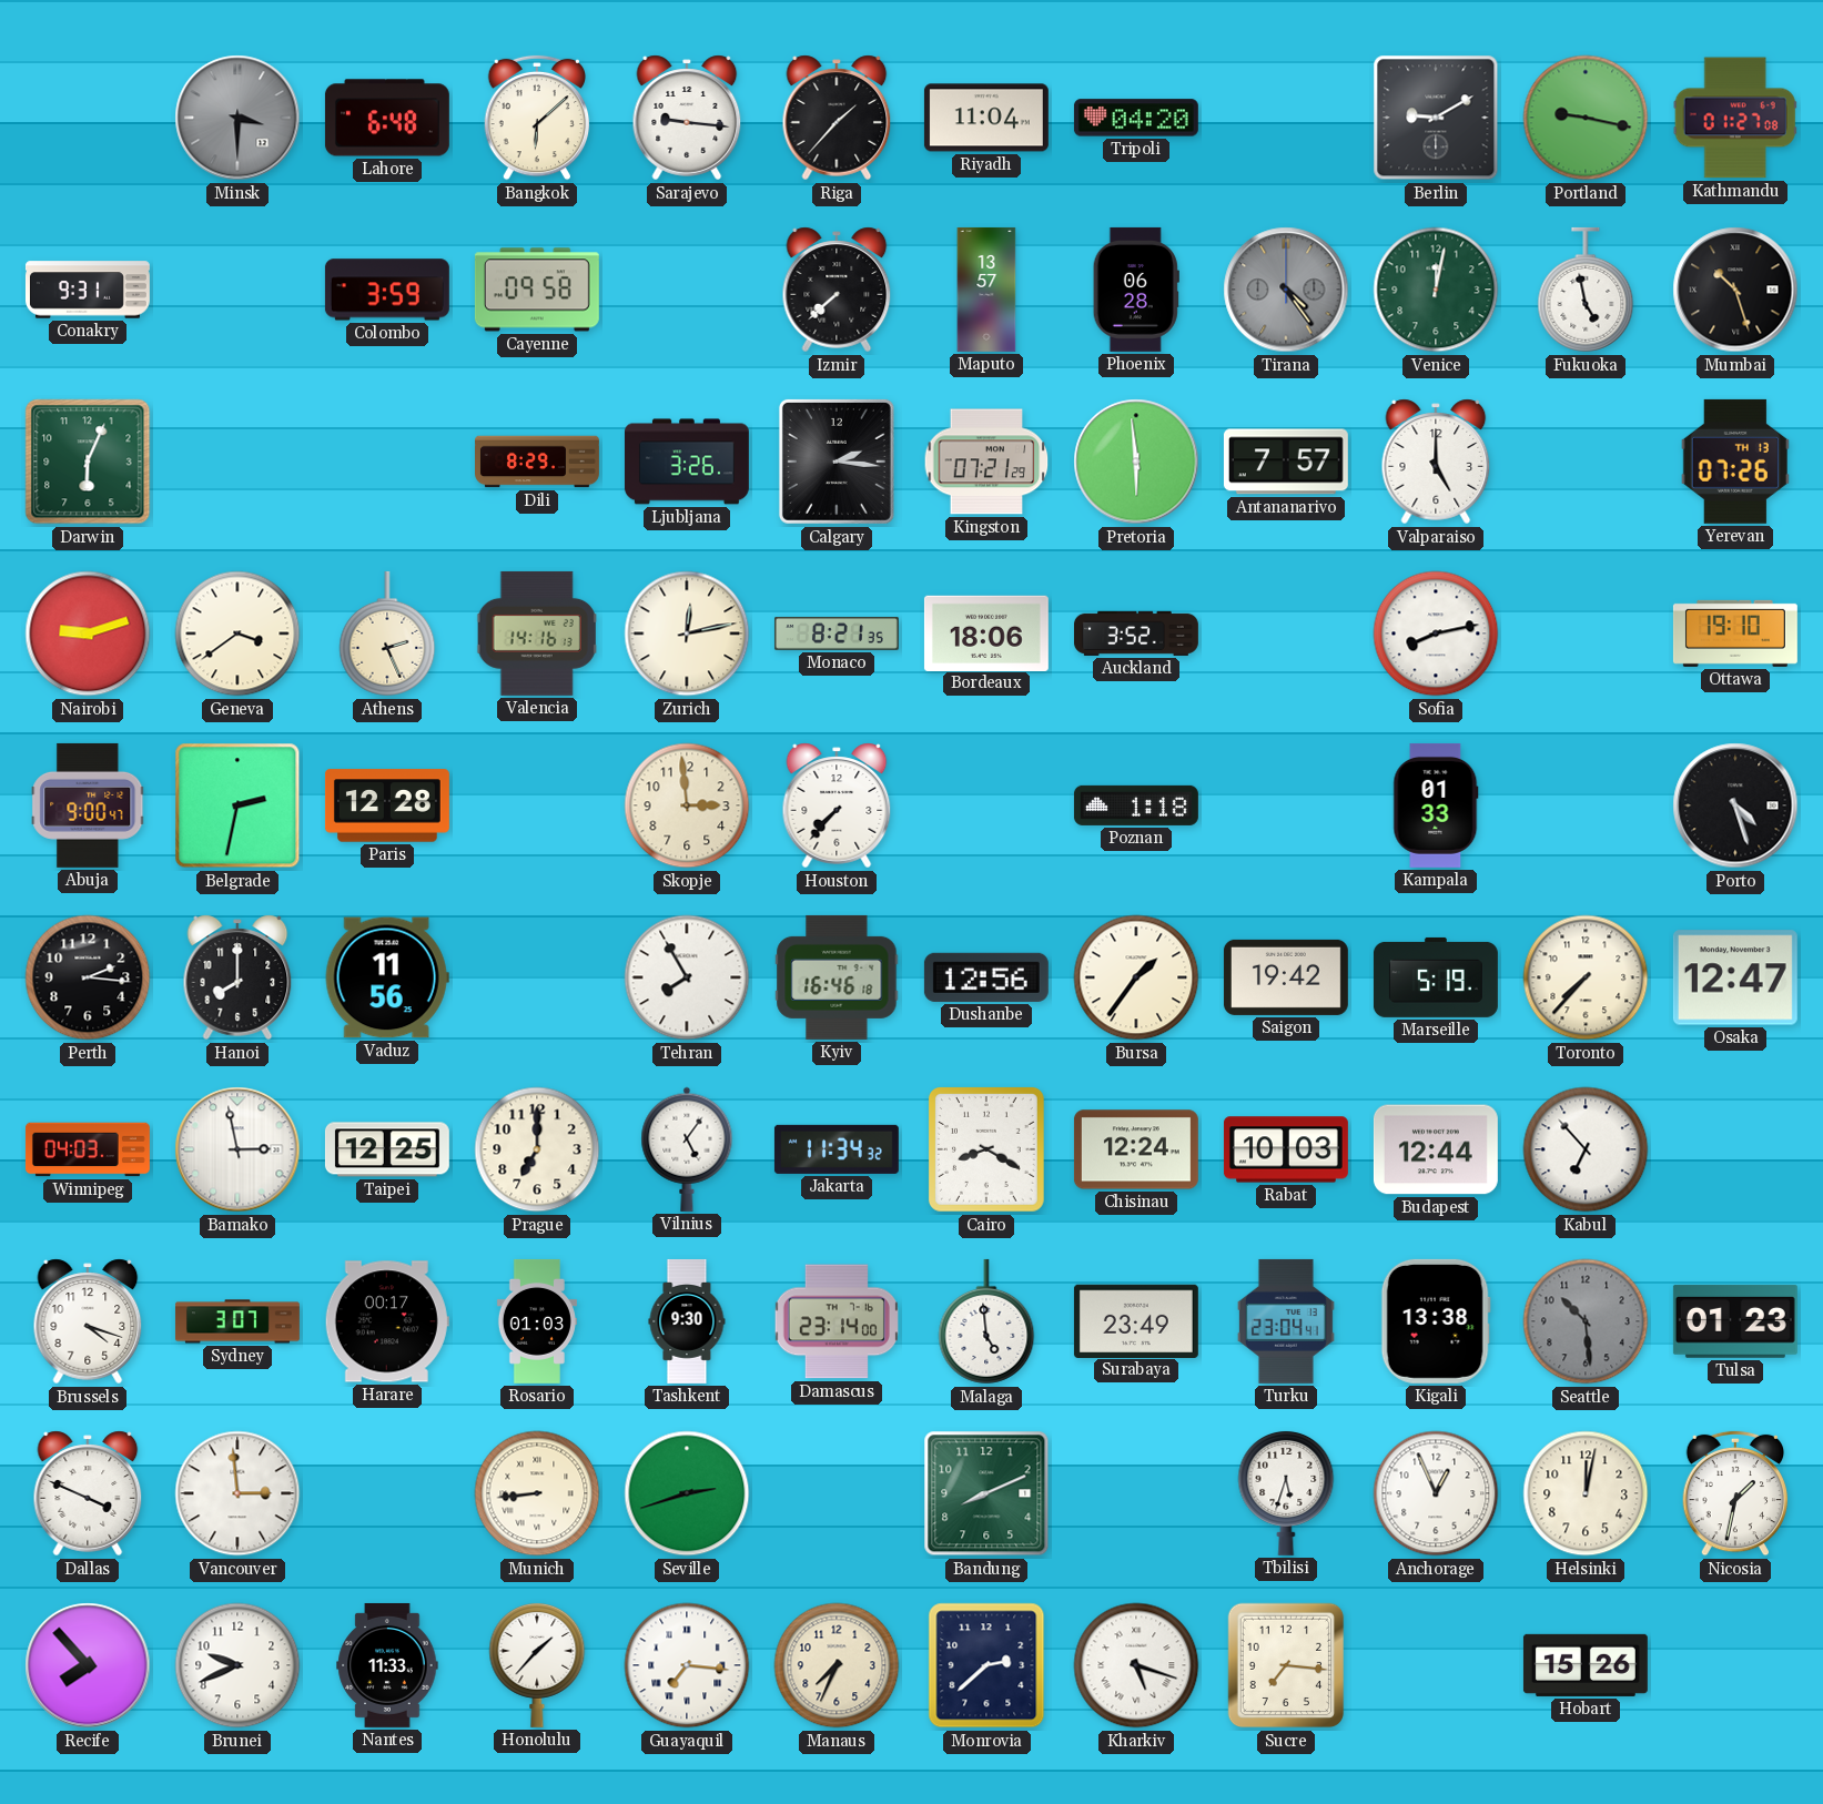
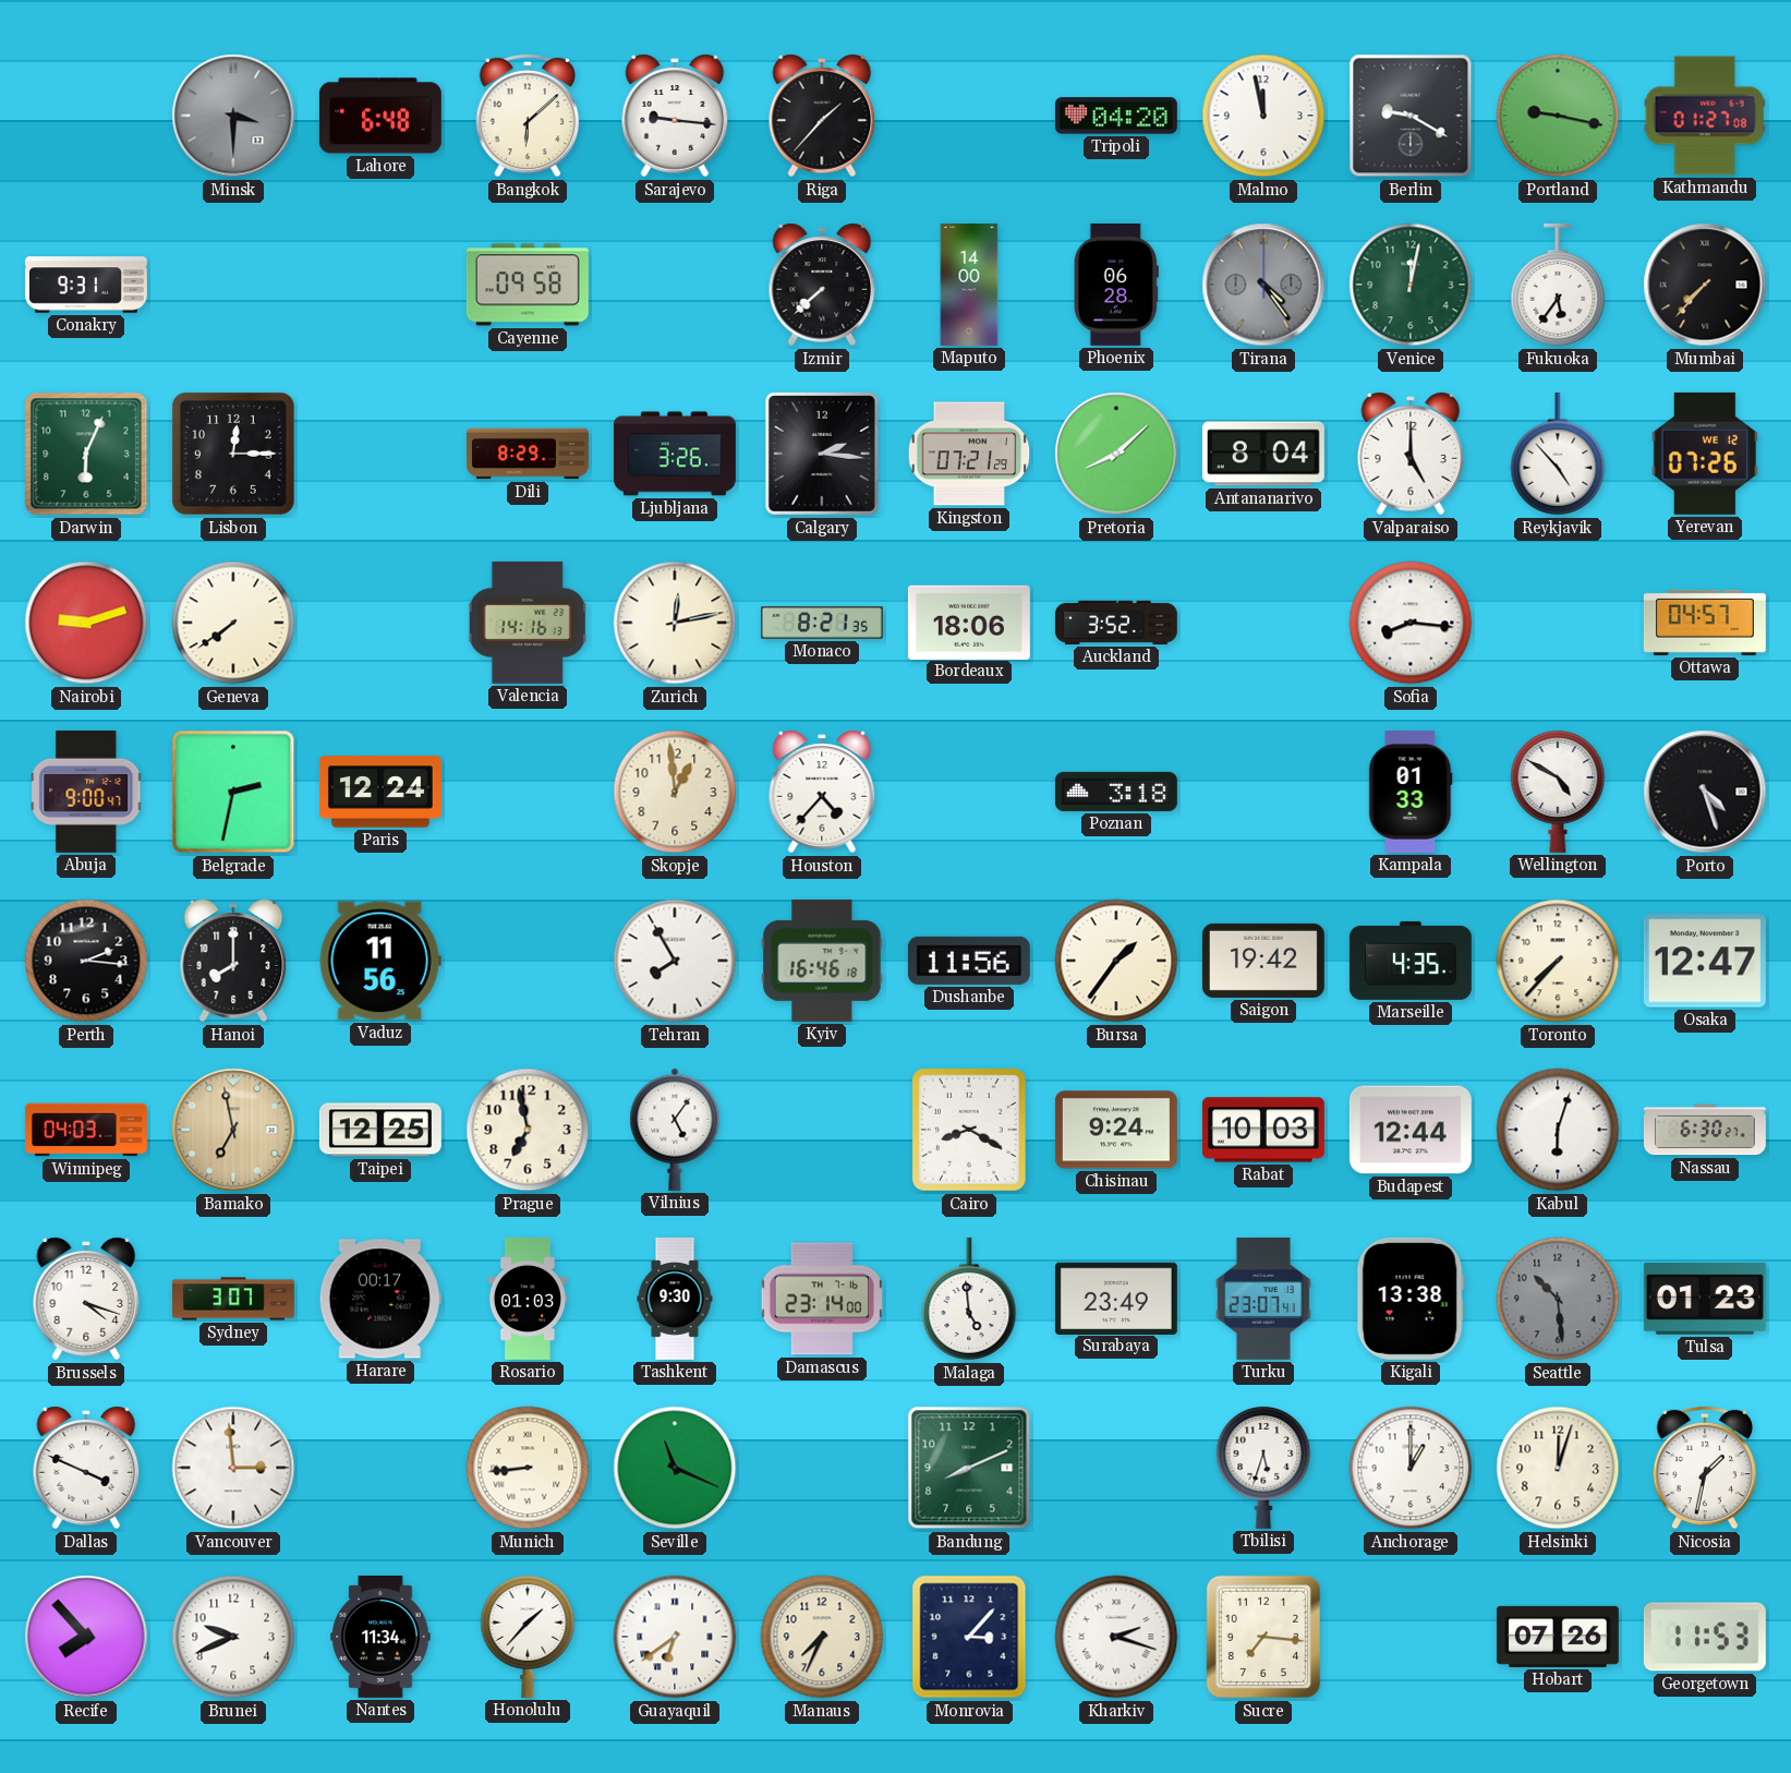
Riyadh: 11:04 -> none (986, 118)
Malmo: none -> 11:58 (1263, 116)
Berlin: 9:10 -> 9:20 (1411, 116)
Colombo: 3:59 -> none (387, 290)
Maputo: 13:57 -> 14:00 (969, 285)
Fukuoka: 4:58 -> 5:36 (1558, 285)
Mumbai: 10:27 -> 7:37 (1705, 285)
Lisbon: none -> 12:15 (234, 455)
Pretoria: 5:59 -> 8:08 (1116, 454)
Antananarivo: 7:57 -> 8:04 (1263, 454)
Reykjavik: none -> 4:53 (1558, 454)
Yerevan date: TH 13 -> WE 12 (1705, 454)
Geneva: 3:39 -> 7:39 (233, 623)
Athens: 2:26 -> none (387, 634)
Sofia: 8:13 -> 8:16 (1411, 623)
Ottawa: 19:10 -> 04:57 (1705, 623)
Paris: 12:28 -> 12:24 (380, 792)
Skopje: 2:59 -> 12:59 (675, 792)
Houston: 7:37 -> 4:37 (822, 792)
Poznan: 1:18 -> 3:18 (1116, 792)
Wellington: none -> 4:50 (1558, 791)
Dushanbe: 12:56 -> 11:56 (969, 961)
Marseille: 5:19 -> 4:35 (1411, 961)
Bamako: 2:58 -> 6:58 (233, 1130)
Bamako dial: white -> champagne (233, 1130)
Prague: 7:00 -> 6:58 (528, 1130)
Jakarta: 11:34 -> none (837, 1149)
Chisinau: 12:24 -> 9:24 (1116, 1130)
Kabul: 6:53 -> 6:03 (1558, 1130)
Nassau: none -> 6:30 (1705, 1130)
Turku: 23:04 -> 23:07 (1263, 1299)
Seville: 2:42 -> 11:19 (675, 1468)
Anchorage: 12:56 -> 1:00 (1411, 1468)
Helsinki: 12:02 -> 12:03 (1558, 1468)
Nantes: 11:33 -> 11:34 (380, 1637)
Guayaquil: 7:16 -> 6:39 (675, 1637)
Monrovia: 2:38 -> 3:07 (969, 1637)
Kharkiv: 5:18 -> 2:18 (1116, 1637)
Hobart: 15:26 -> 07:26 (1558, 1637)
Georgetown: none -> 11:53 (1705, 1637)
